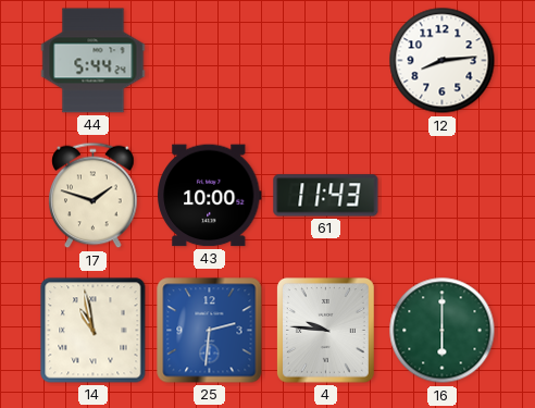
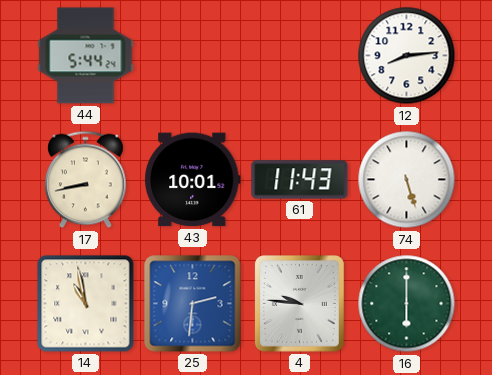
17: 1:48 -> 8:43 (86, 180)
43: 10:00 -> 10:01 (193, 180)
74: none -> 5:27 (407, 180)
